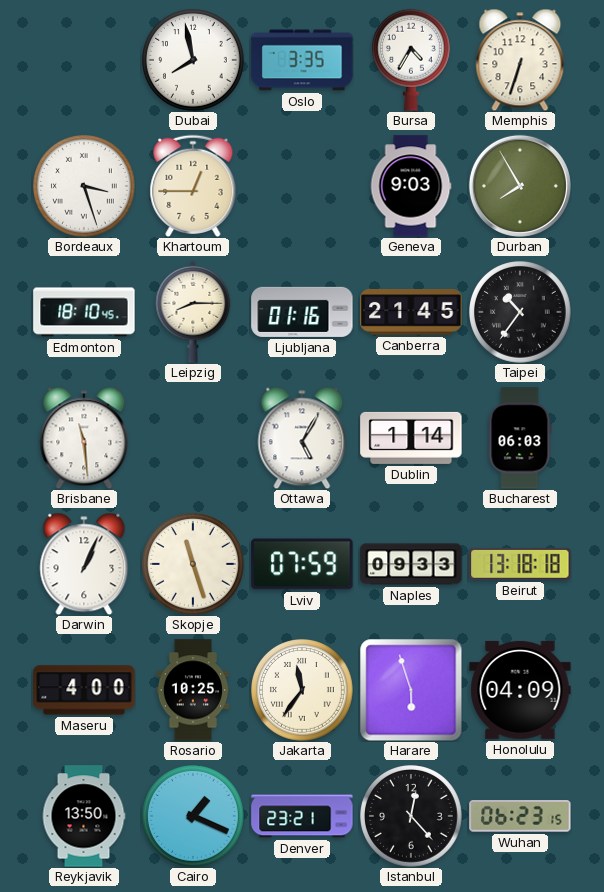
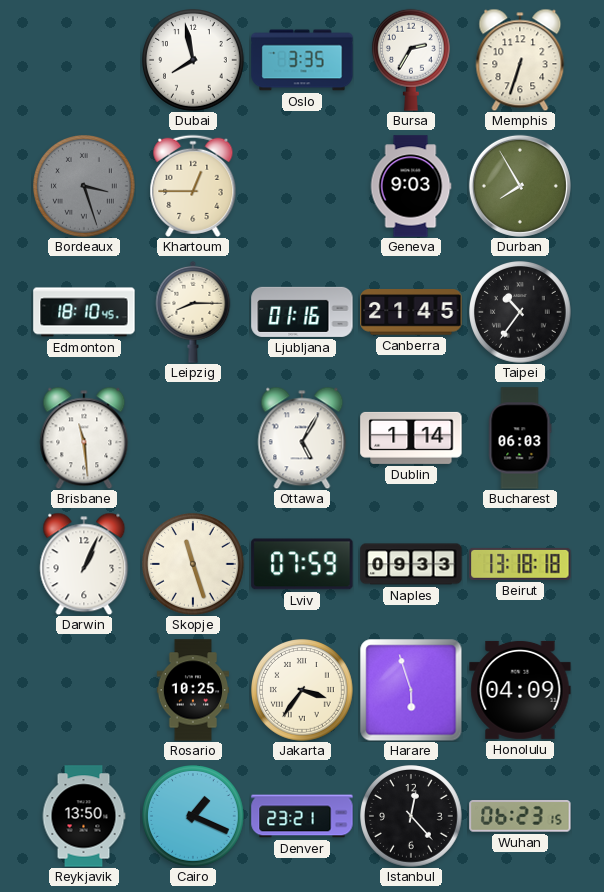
Bursa: 4:35 -> 2:35 (411, 60)
Bordeaux dial: white -> grey (85, 187)
Maseru: 4:00 -> none (84, 690)
Jakarta: 11:36 -> 3:36 (303, 691)
